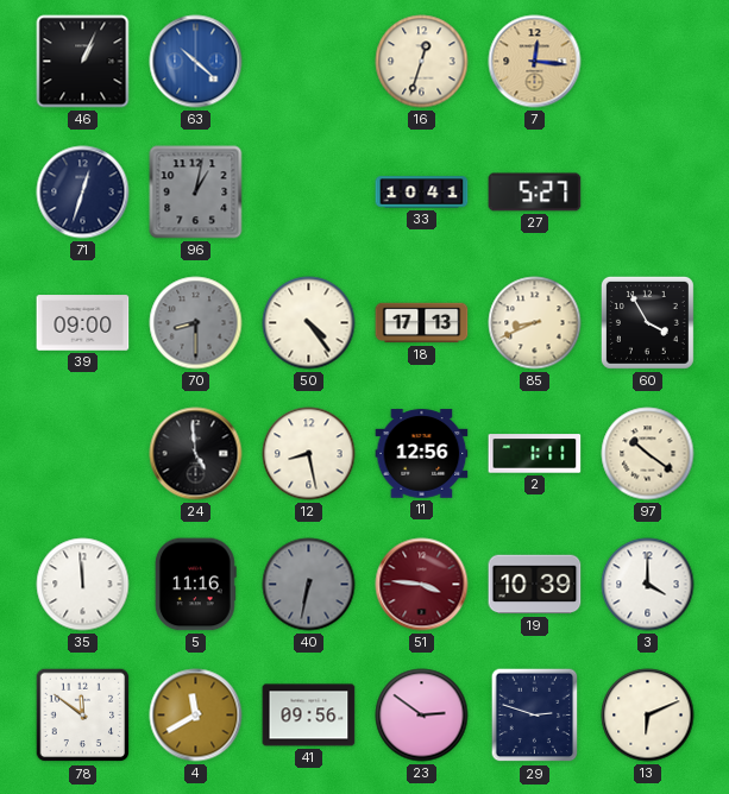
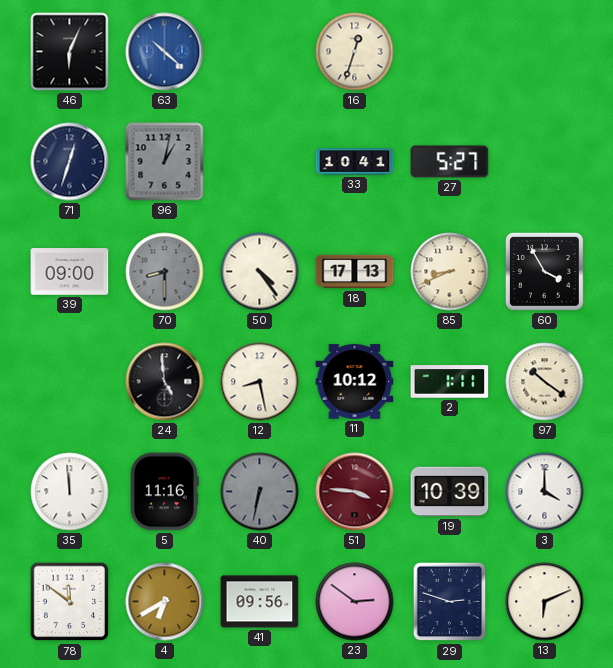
46: 1:04 -> 6:04 (70, 52)
7: 12:16 -> none (535, 62)
11: 12:56 -> 10:12 (355, 382)
4: 11:40 -> 6:40 (165, 602)
